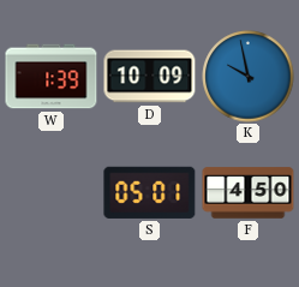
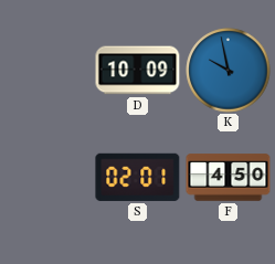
W: 1:39 -> none (52, 77)
S: 05:01 -> 02:01 (138, 177)
